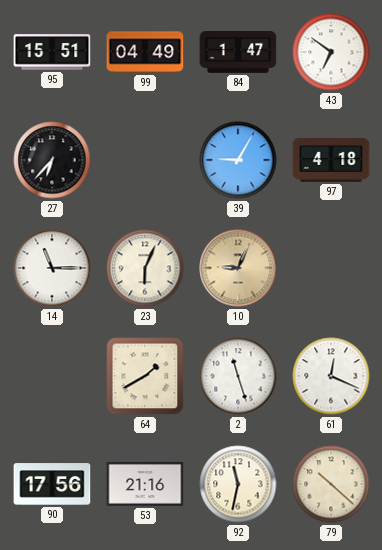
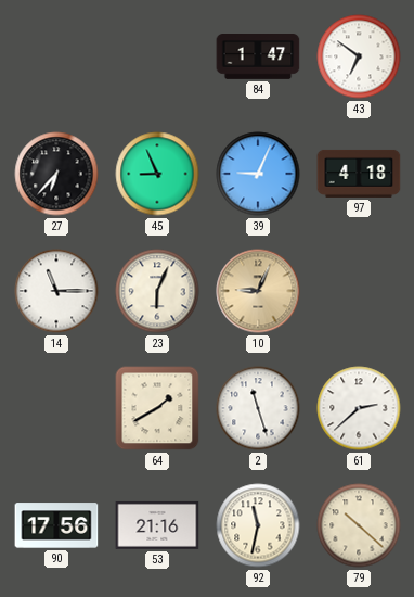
95: 15:51 -> none (52, 52)
99: 04:49 -> none (145, 52)
45: none -> 8:56 (157, 174)
39: 9:05 -> 9:04 (258, 174)
61: 12:19 -> 2:38 (359, 408)
